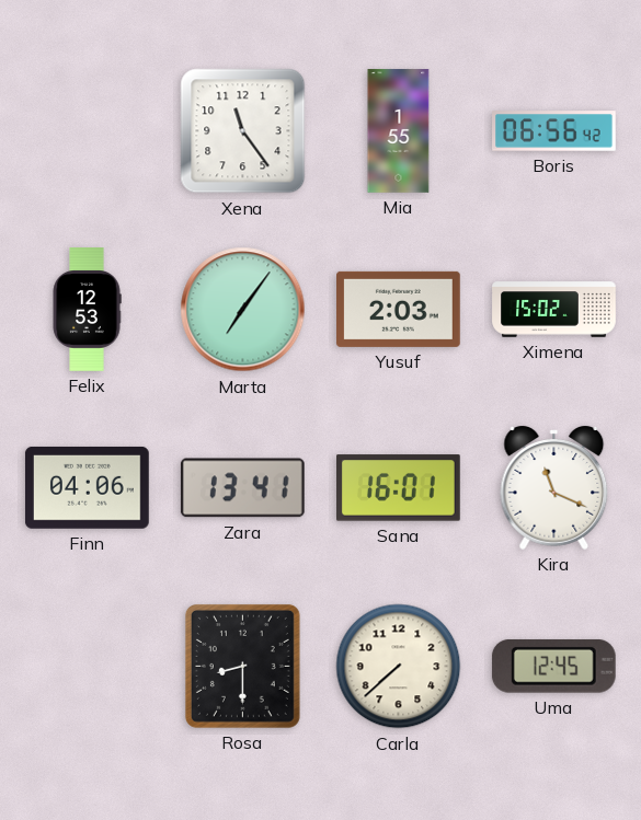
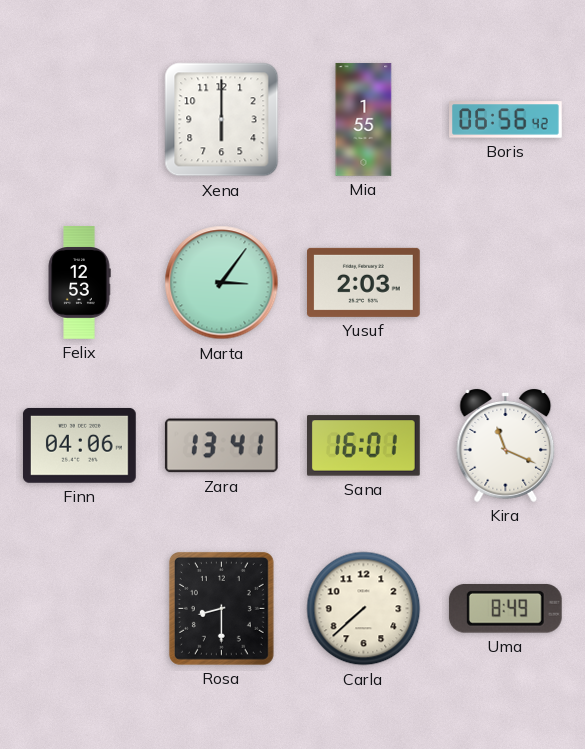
Xena: 11:24 -> 6:00 (222, 120)
Marta: 7:06 -> 3:06 (222, 283)
Ximena: 15:02 -> none (554, 310)
Uma: 12:45 -> 8:49 (505, 608)
